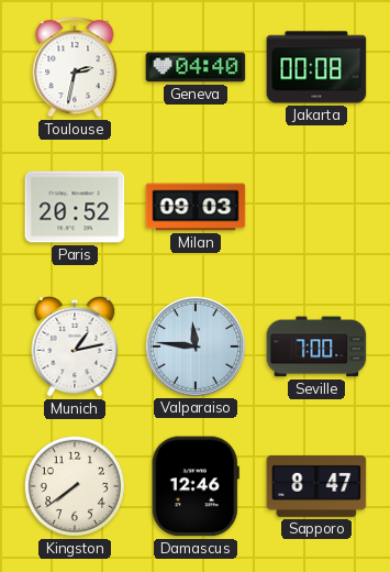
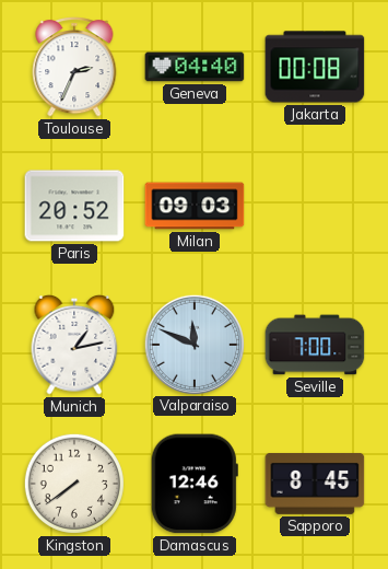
Toulouse: 2:32 -> 2:34 (74, 67)
Valparaiso: 11:46 -> 11:49 (193, 344)
Sapporo: 8:47 -> 8:45 (315, 484)
